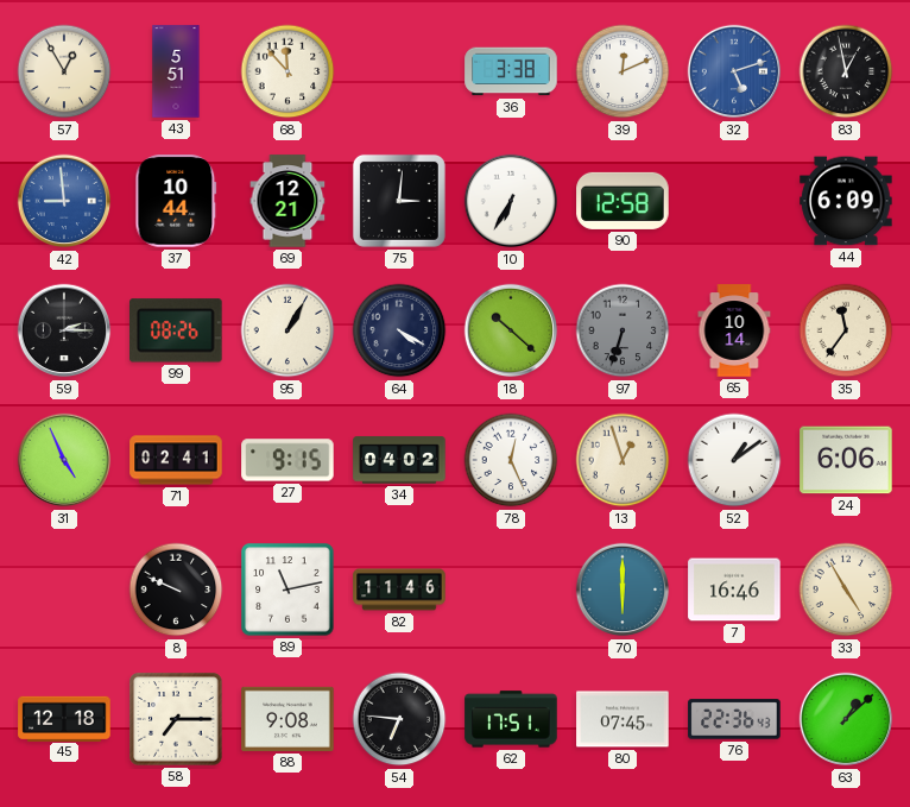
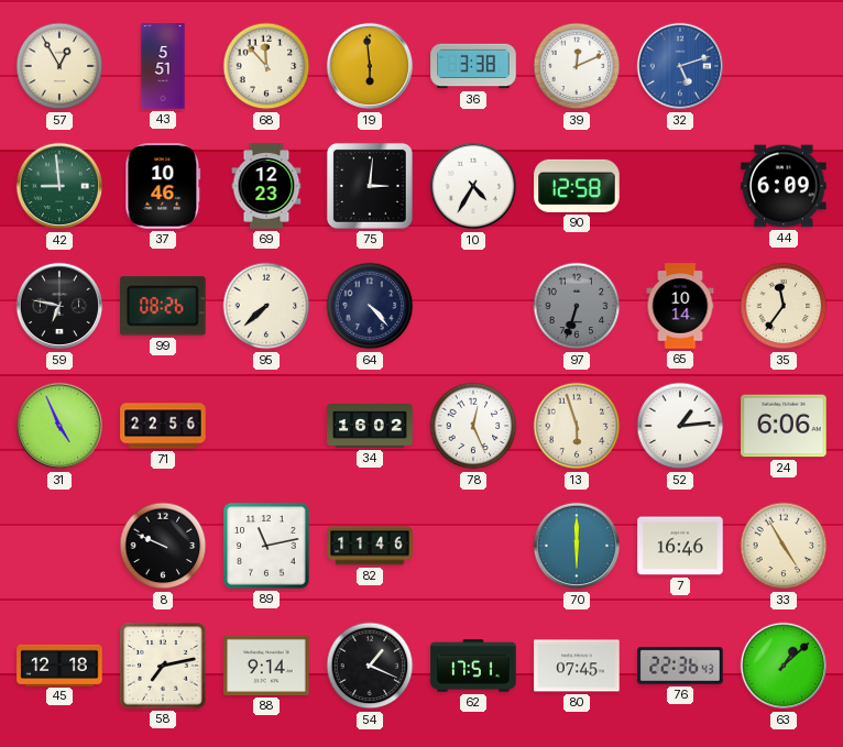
19: none -> 5:59 (370, 66)
83: 12:58 -> none (846, 71)
42 dial: blue -> green (59, 186)
37: 10:44 -> 10:46 (163, 186)
69: 12:21 -> 12:23 (266, 186)
10: 6:35 -> 4:35 (473, 186)
59: 2:15 -> 6:47 (59, 306)
95: 1:05 -> 7:38 (266, 306)
64: 4:20 -> 4:23 (370, 306)
18: 10:22 -> none (511, 330)
71: 02:41 -> 22:56 (163, 426)
27: 9:15 -> none (287, 460)
34: 04:02 -> 16:02 (370, 426)
13: 12:57 -> 5:57 (577, 426)
52: 1:09 -> 1:14 (680, 426)
58: 7:15 -> 7:13 (163, 666)
88: 9:08 -> 9:14 (266, 666)
54: 6:46 -> 1:19 (370, 666)
